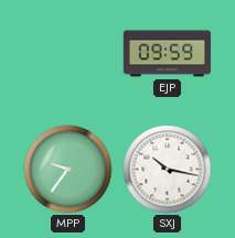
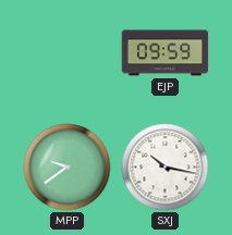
MPP: 9:36 -> 9:39 (68, 168)
